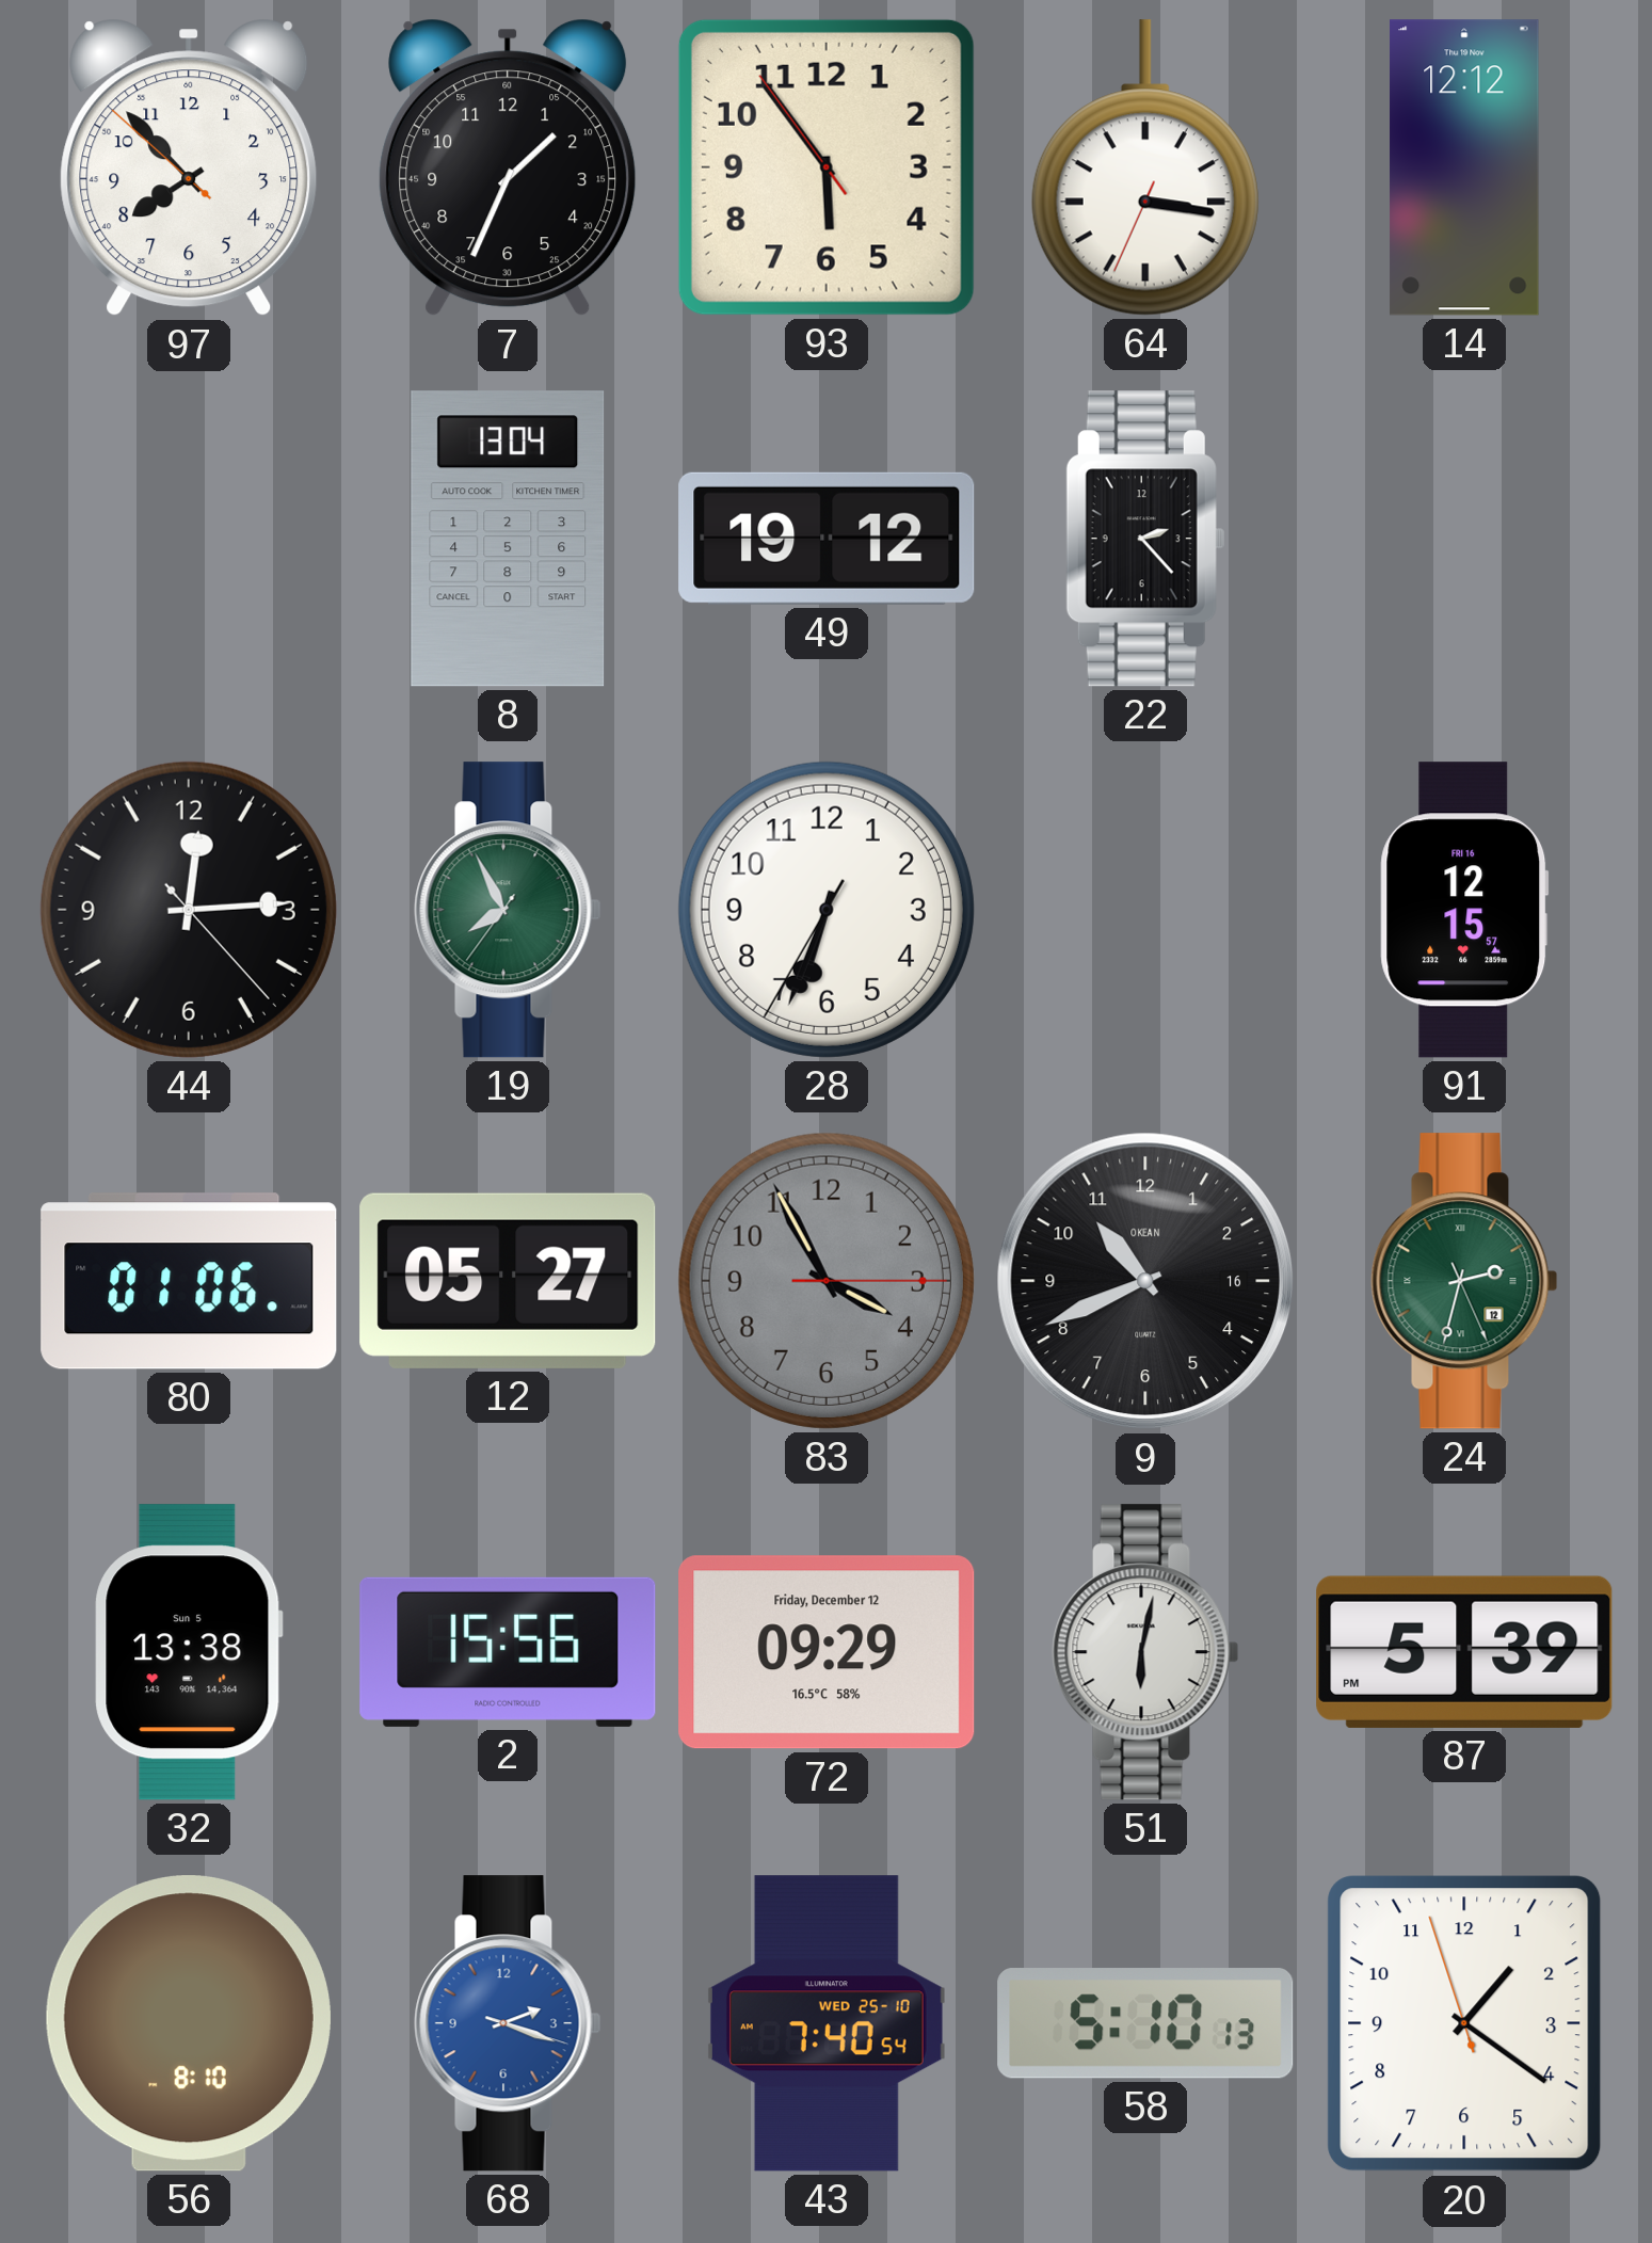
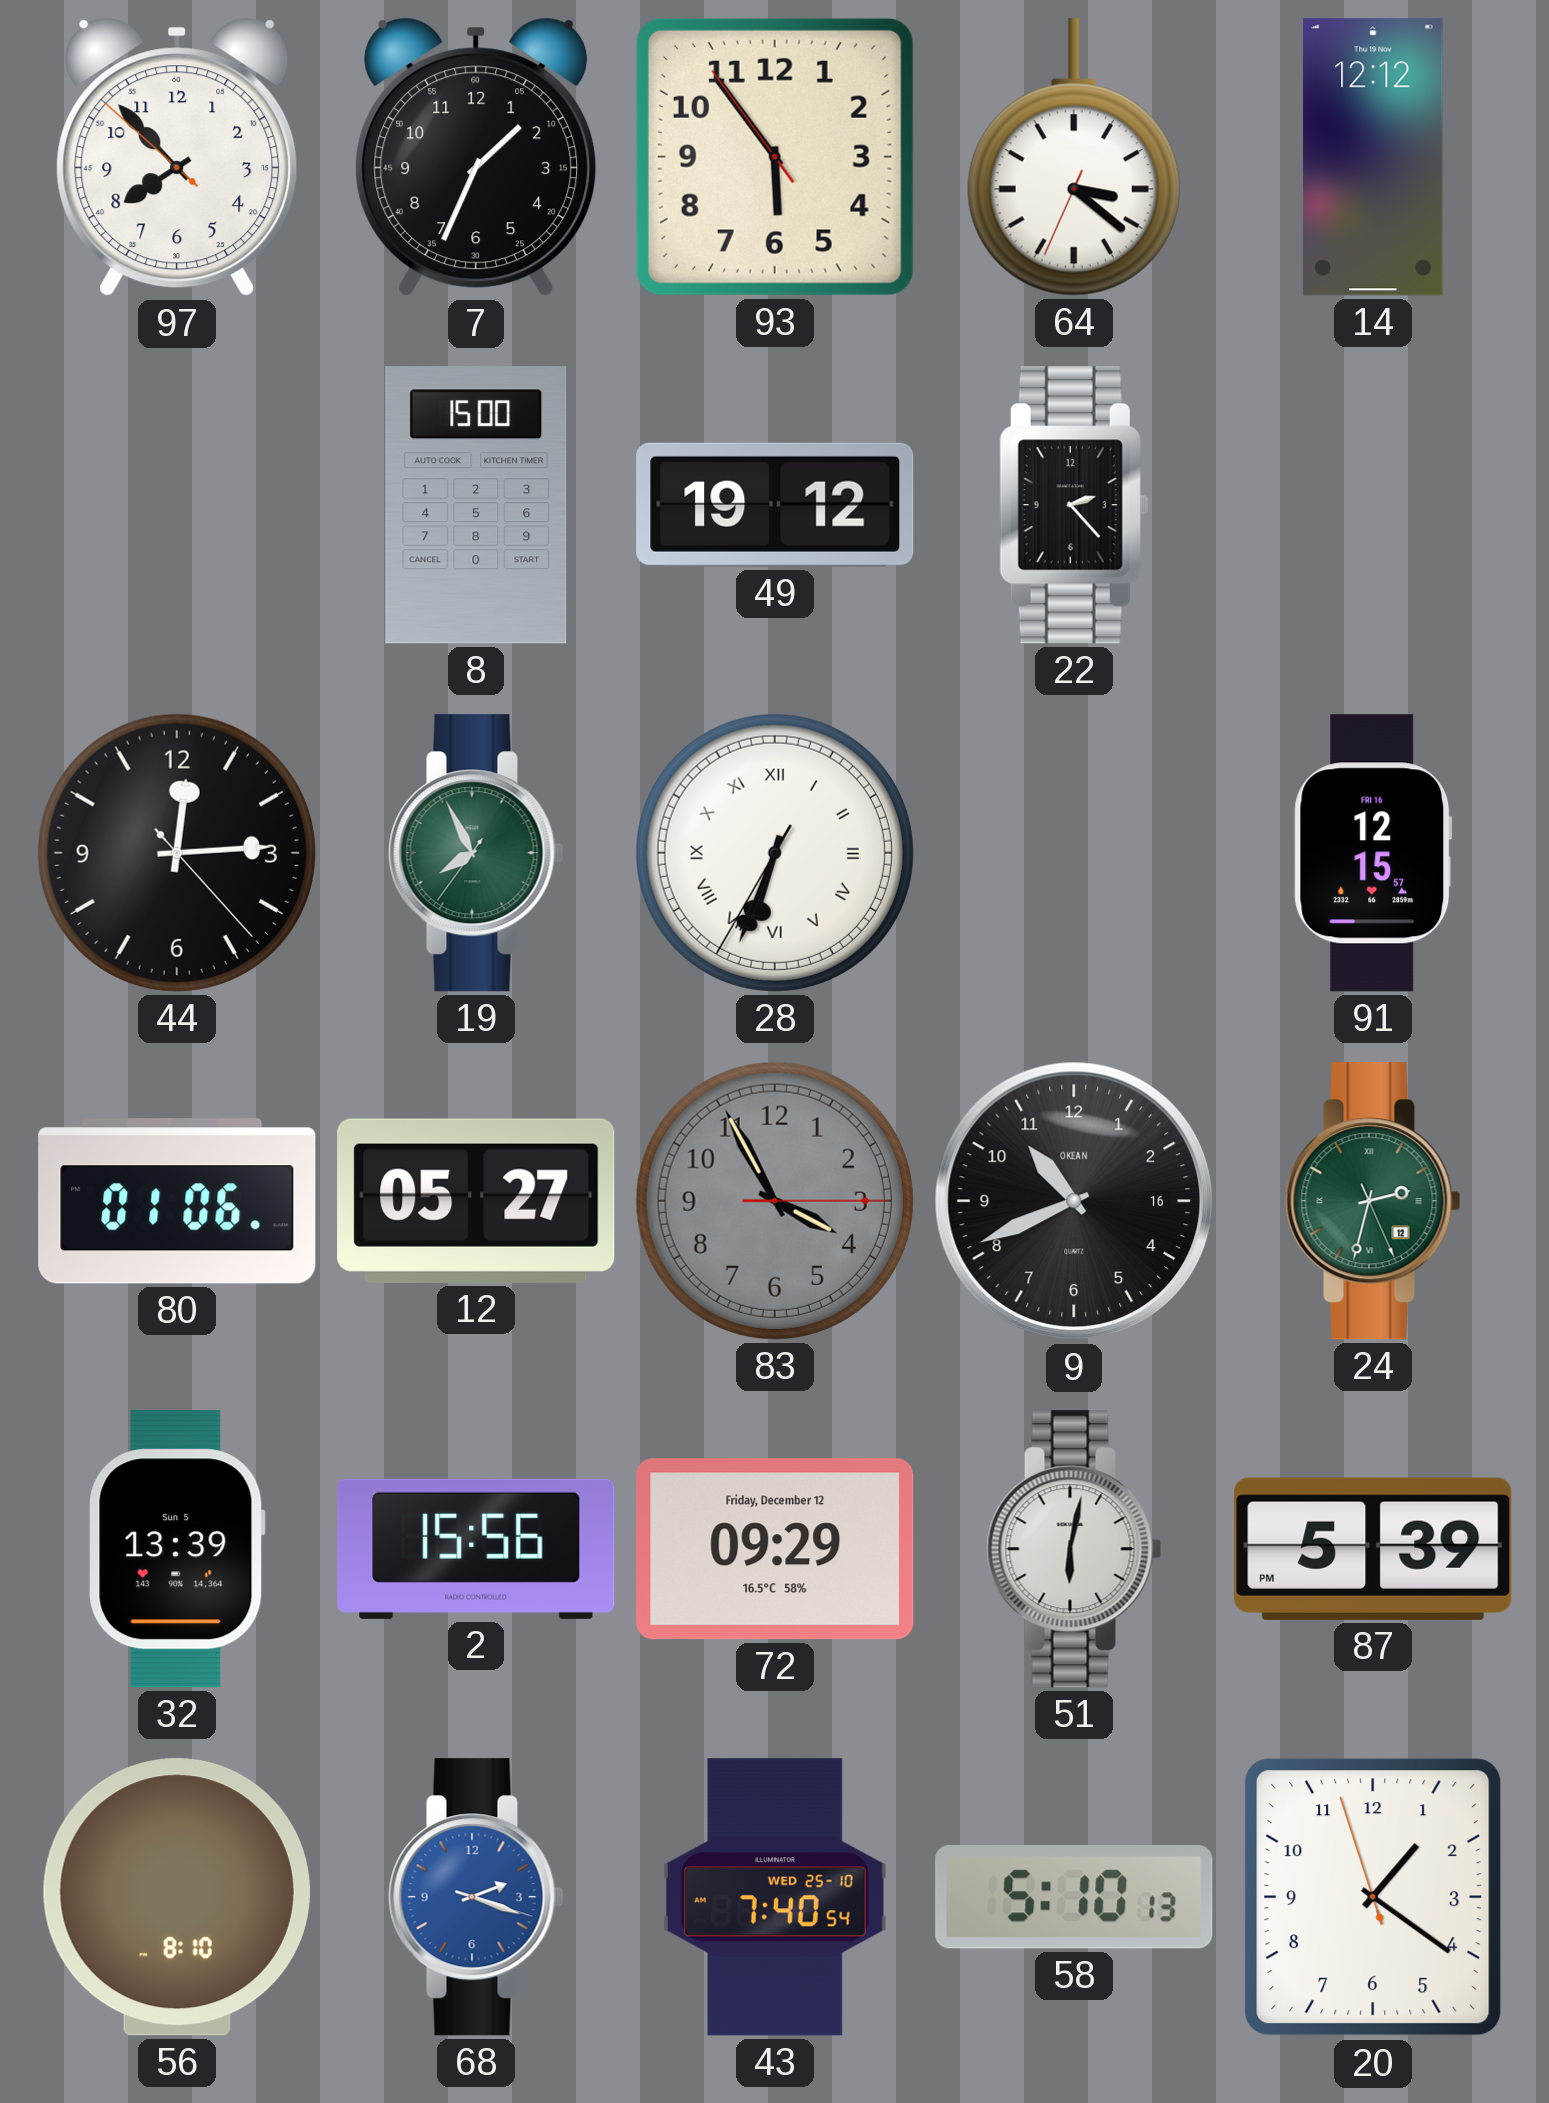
64: 3:16 -> 3:21 (1074, 157)
8: 13:04 -> 15:00 (476, 505)
28 numerals: Arabic -> Roman (775, 853)
32: 13:38 -> 13:39 (177, 1549)
